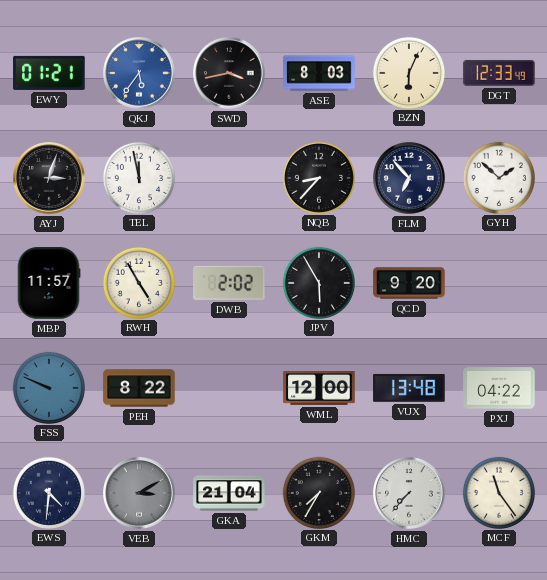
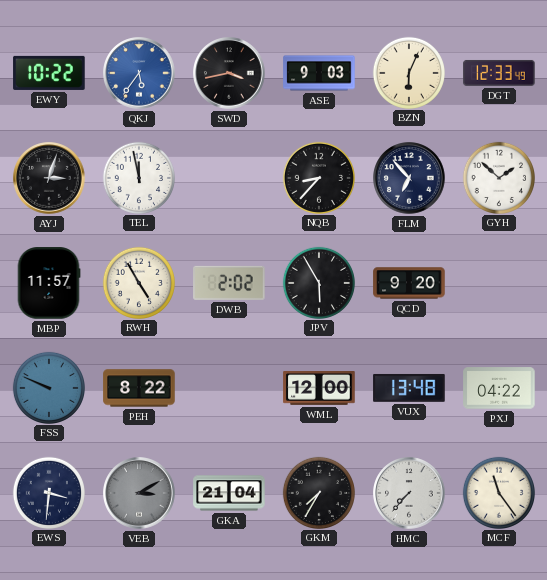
EWY: 01:21 -> 10:22 (49, 73)
ASE: 8:03 -> 9:03 (319, 73)
EWS: 4:31 -> 3:31 (48, 492)
